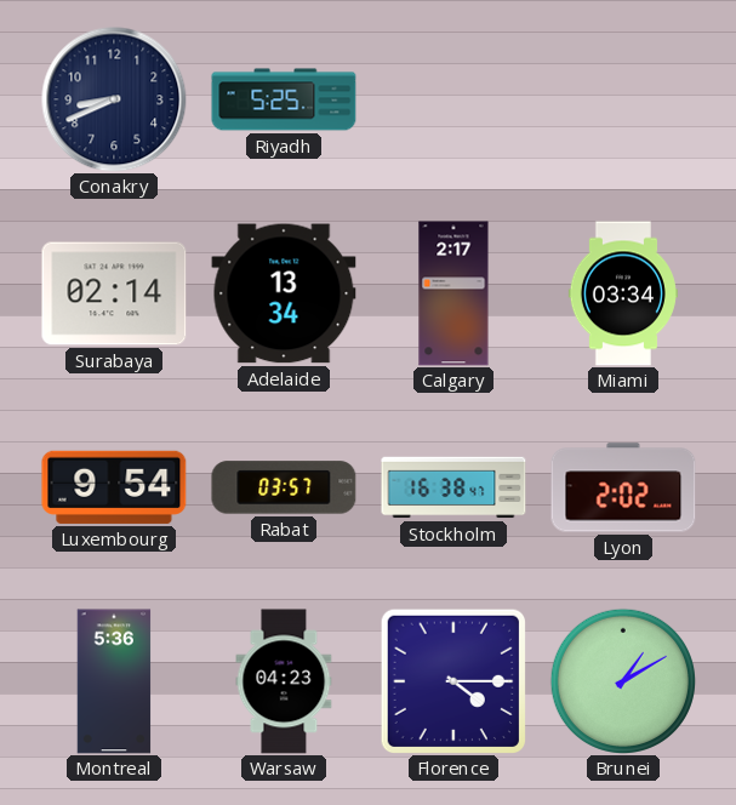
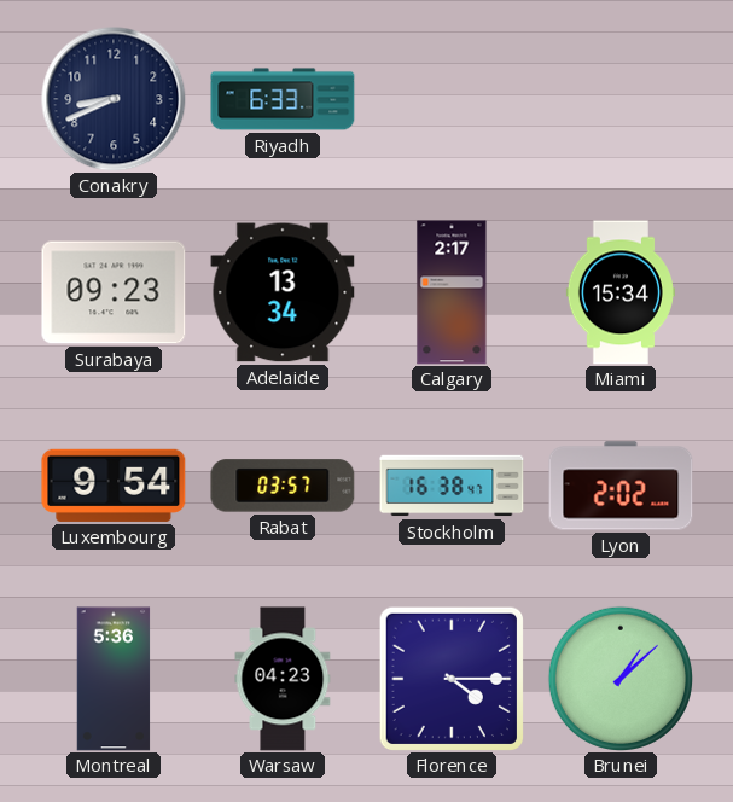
Riyadh: 5:25 -> 6:33 (283, 99)
Surabaya: 02:14 -> 09:23 (114, 292)
Miami: 03:34 -> 15:34 (621, 292)
Brunei: 1:10 -> 1:08 (621, 679)
